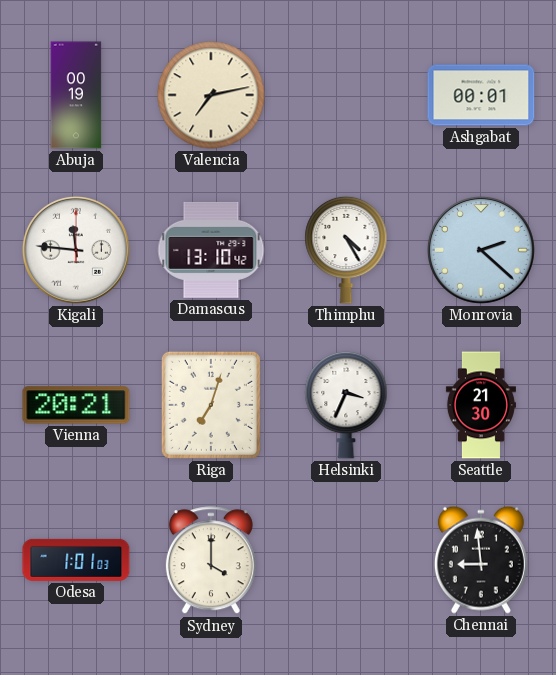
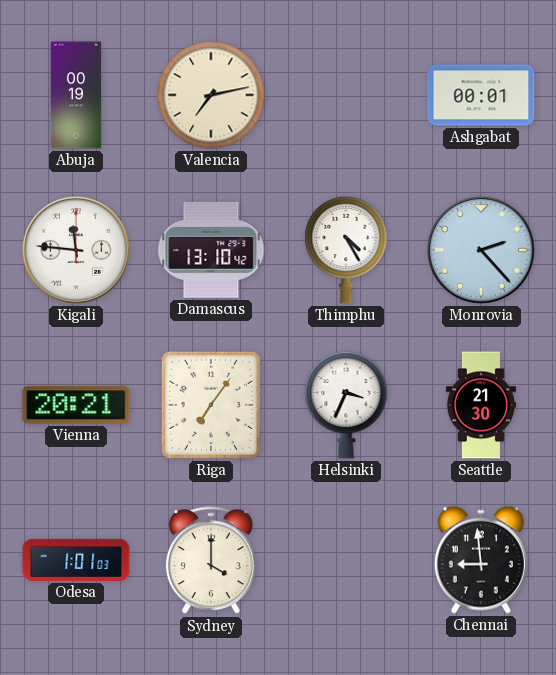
Monrovia: 2:22 -> 2:23 (481, 250)
Riga: 7:03 -> 7:06 (211, 405)
